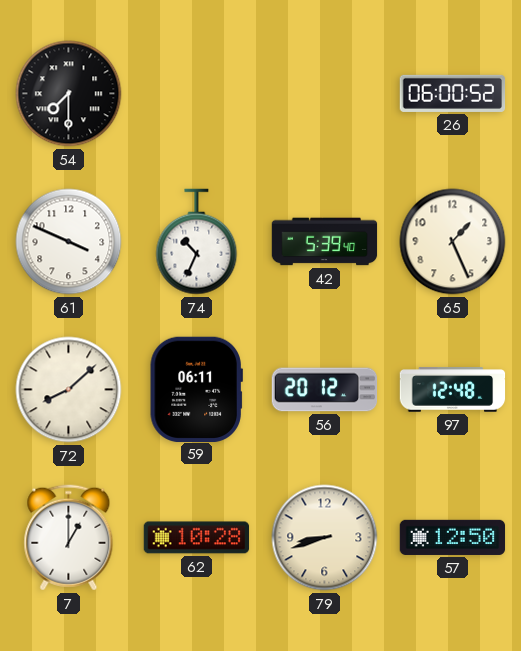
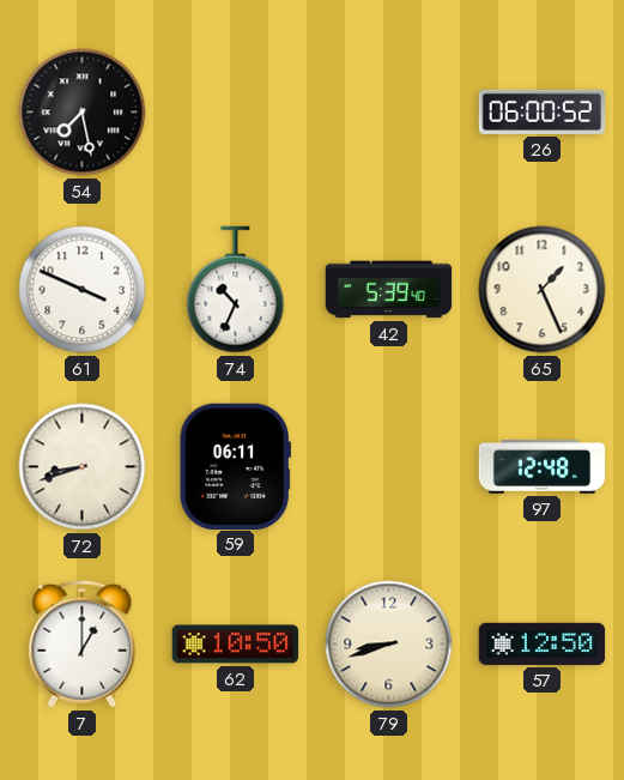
54: 7:30 -> 7:28 (83, 113)
72: 8:08 -> 8:42 (83, 467)
56: 20:12 -> none (325, 390)
62: 10:28 -> 10:50 (236, 645)
